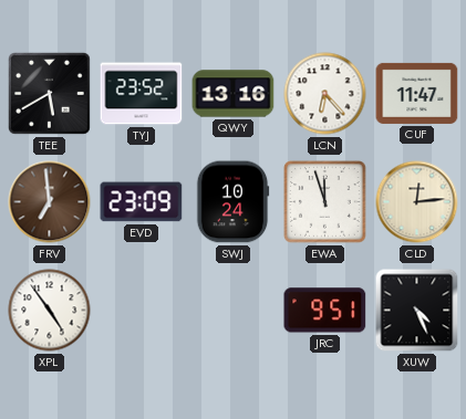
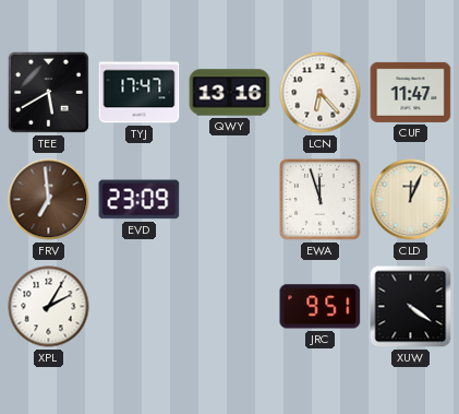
TYJ: 23:52 -> 17:47 (140, 93)
SWJ: 10:24 -> none (232, 202)
CLD: 12:14 -> 12:04 (411, 200)
XPL: 4:54 -> 2:05 (49, 307)
XUW: 4:26 -> 4:21 (411, 307)
